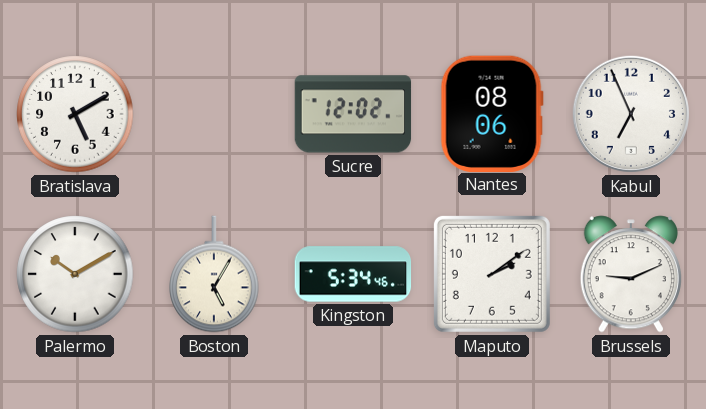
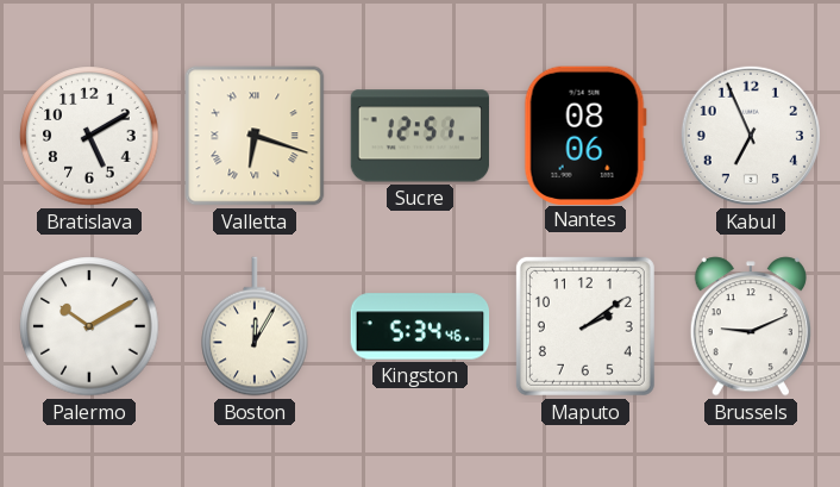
Valletta: none -> 6:18 (255, 136)
Sucre: 12:02 -> 12:51 (420, 136)
Boston: 5:05 -> 12:05 (255, 326)
